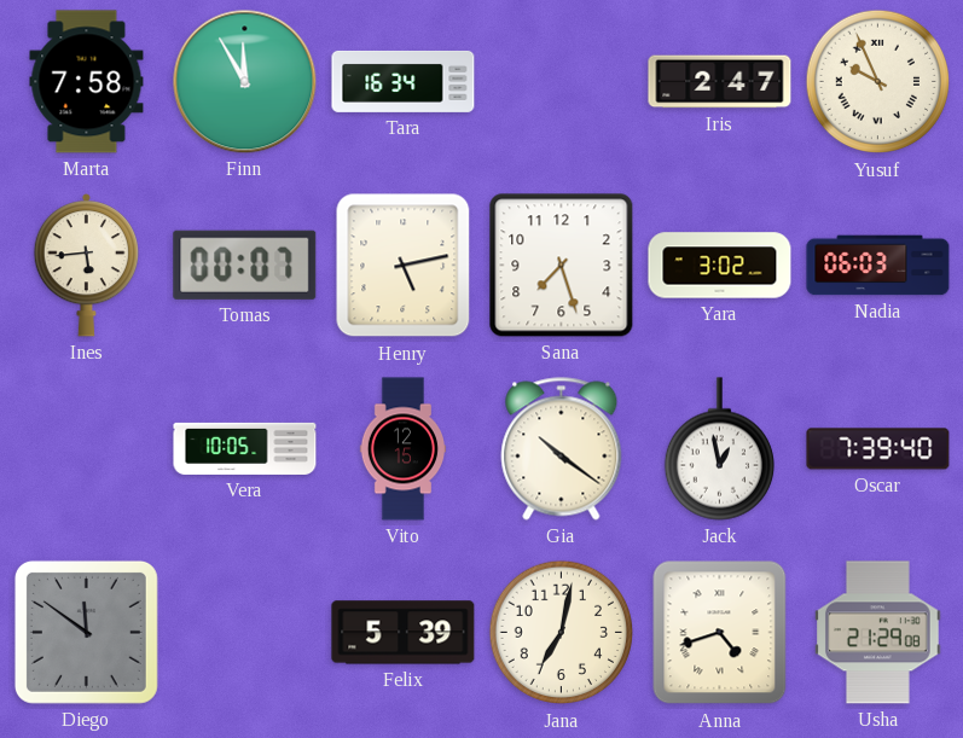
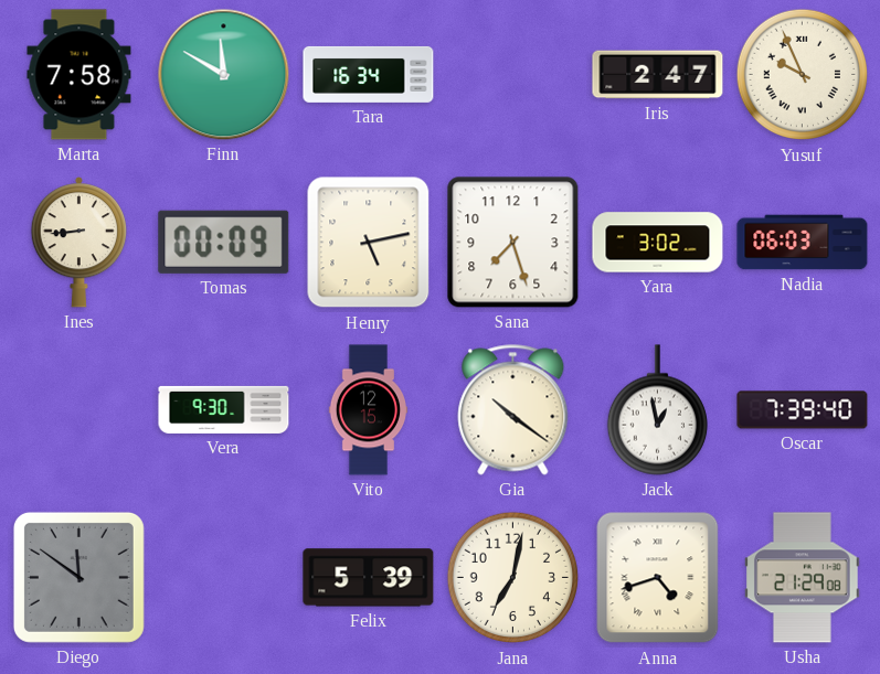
Finn: 11:55 -> 11:50 (224, 75)
Ines: 5:44 -> 8:44 (78, 243)
Tomas: 00:07 -> 00:09 (224, 242)
Vera: 10:05 -> 9:30 (224, 409)
